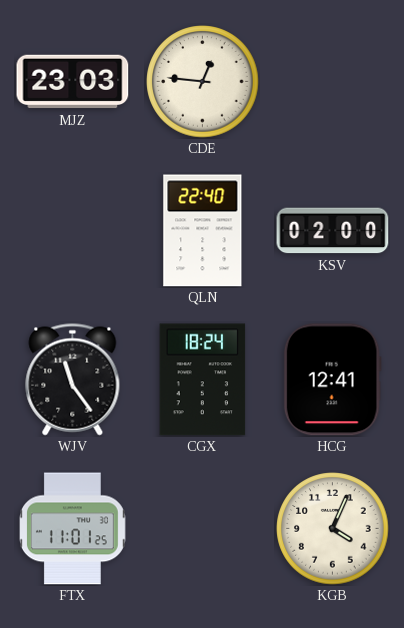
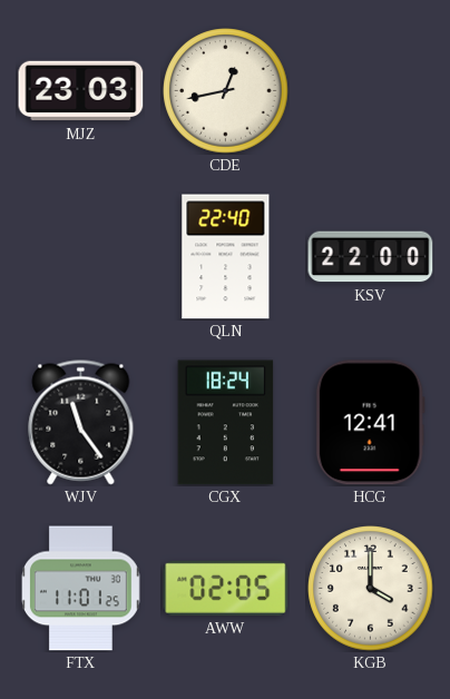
CDE: 12:46 -> 12:43 (226, 91)
KSV: 02:00 -> 22:00 (371, 257)
AWW: none -> 02:05 (226, 588)
KGB: 4:04 -> 4:00 (371, 589)
